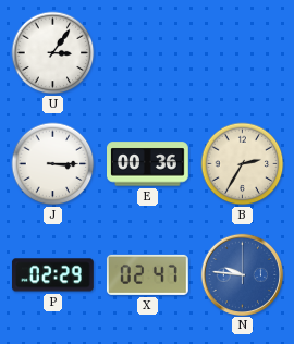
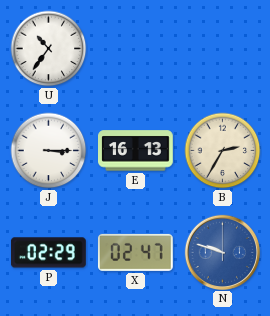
U: 3:06 -> 10:36 (49, 49)
E: 00:36 -> 16:13 (136, 151)
N: 9:46 -> 9:48 (222, 252)
